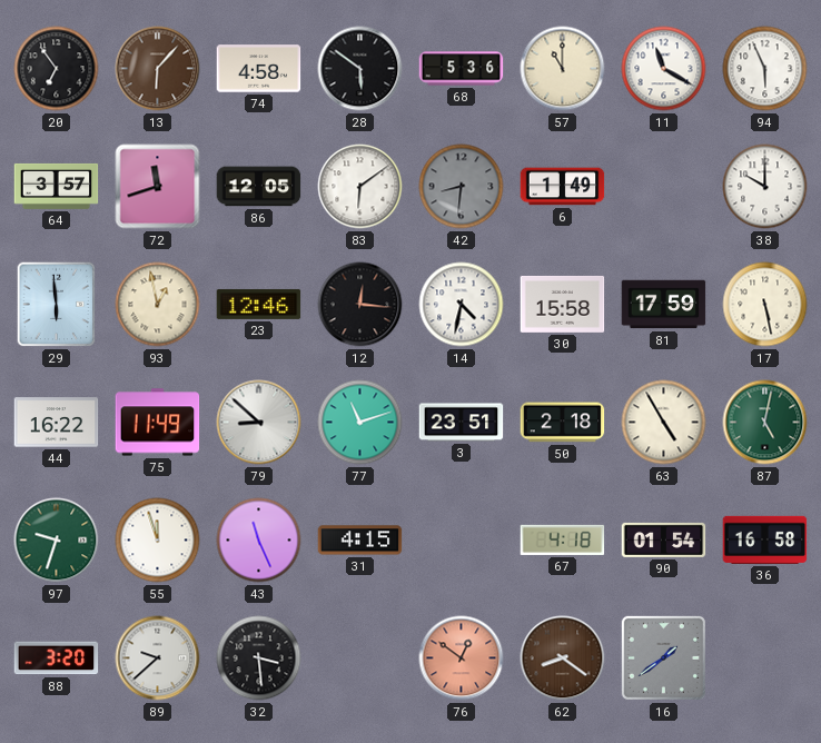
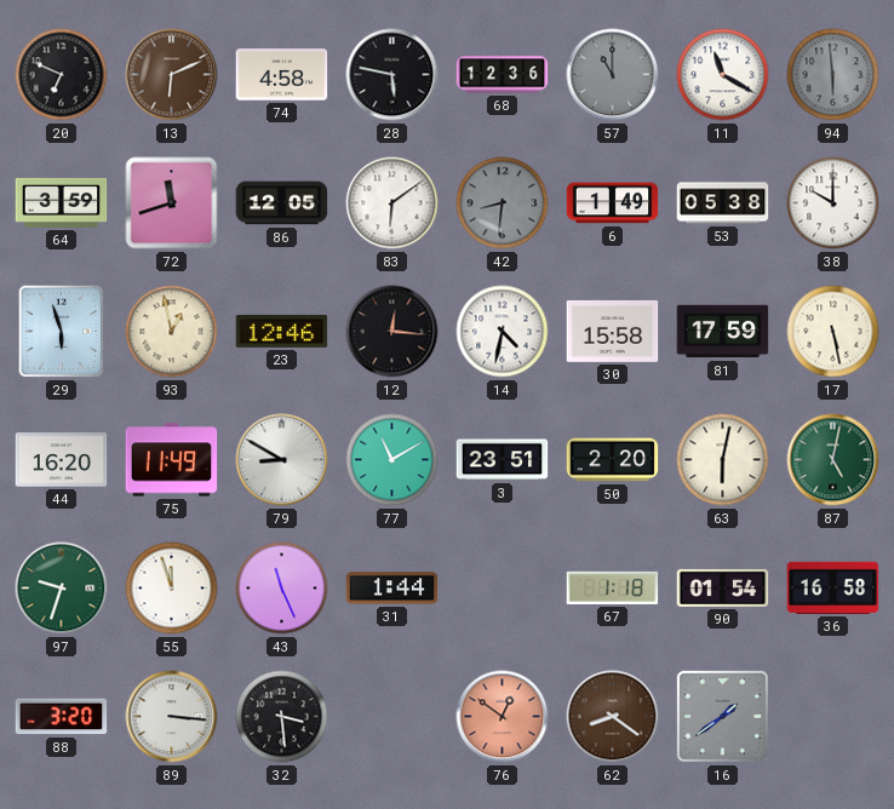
20: 6:54 -> 6:49 (62, 75)
13: 6:07 -> 6:11 (172, 75)
28: 5:51 -> 5:47 (392, 75)
68: 5:36 -> 12:36 (503, 75)
57 dial: cream -> grey (613, 75)
94: 5:56 -> 5:59 (833, 75)
94 dial: white -> grey (833, 75)
64: 3:57 -> 3:59 (62, 202)
53: none -> 05:38 (723, 203)
29: 5:59 -> 5:57 (62, 332)
44: 16:22 -> 16:20 (62, 460)
79: 8:52 -> 8:50 (282, 460)
77: 11:12 -> 11:10 (392, 460)
50: 2:18 -> 2:20 (613, 460)
63: 4:55 -> 6:02 (723, 460)
31: 4:15 -> 1:44 (392, 589)
67: 4:18 -> 1:18 (613, 587)
89: 9:38 -> 3:16 (172, 717)
